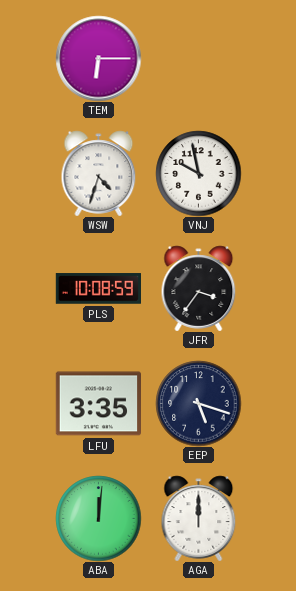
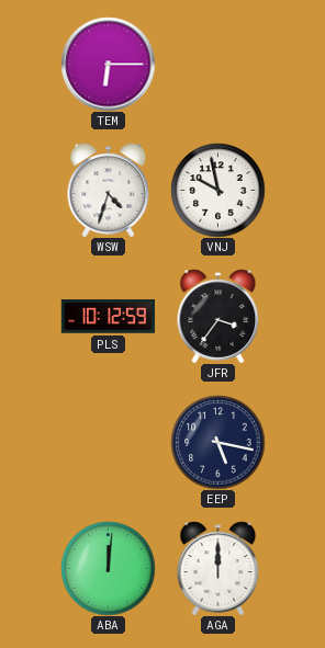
PLS: 10:08 -> 10:12 (108, 317)
LFU: 3:35 -> none (98, 404)
EEP: 5:18 -> 5:17 (217, 442)
